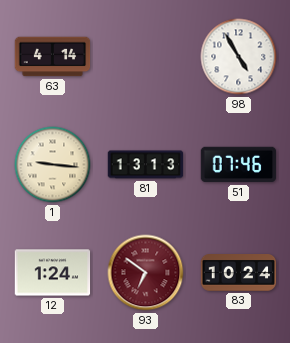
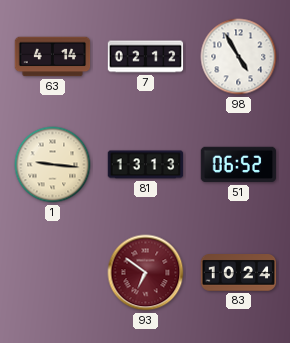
7: none -> 02:12 (146, 57)
51: 07:46 -> 06:52 (239, 165)
12: 1:24 -> none (53, 273)
